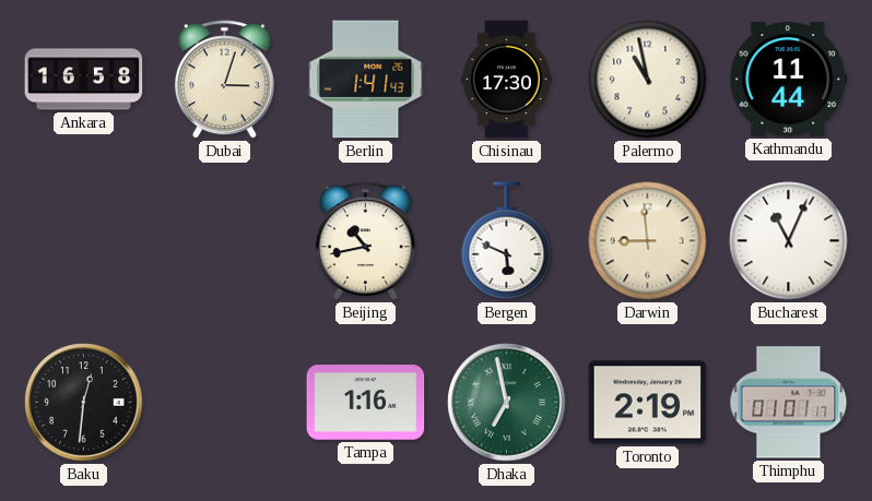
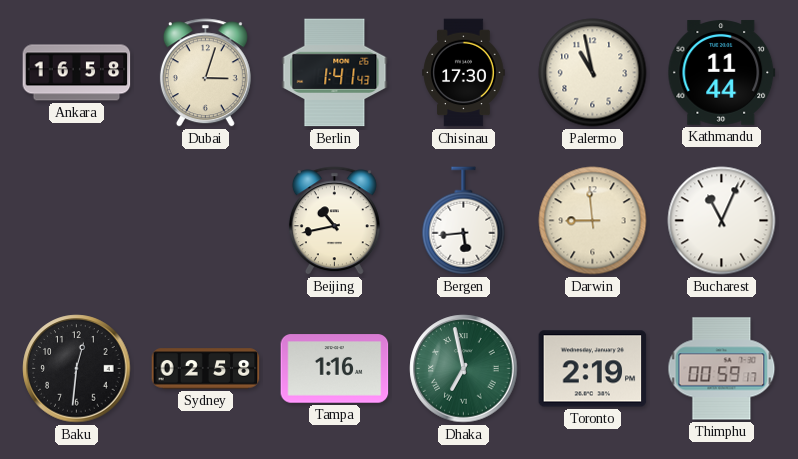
Bergen: 5:49 -> 5:44 (464, 221)
Sydney: none -> 02:58 (206, 369)
Thimphu: 01:01 -> 00:59 (722, 369)
